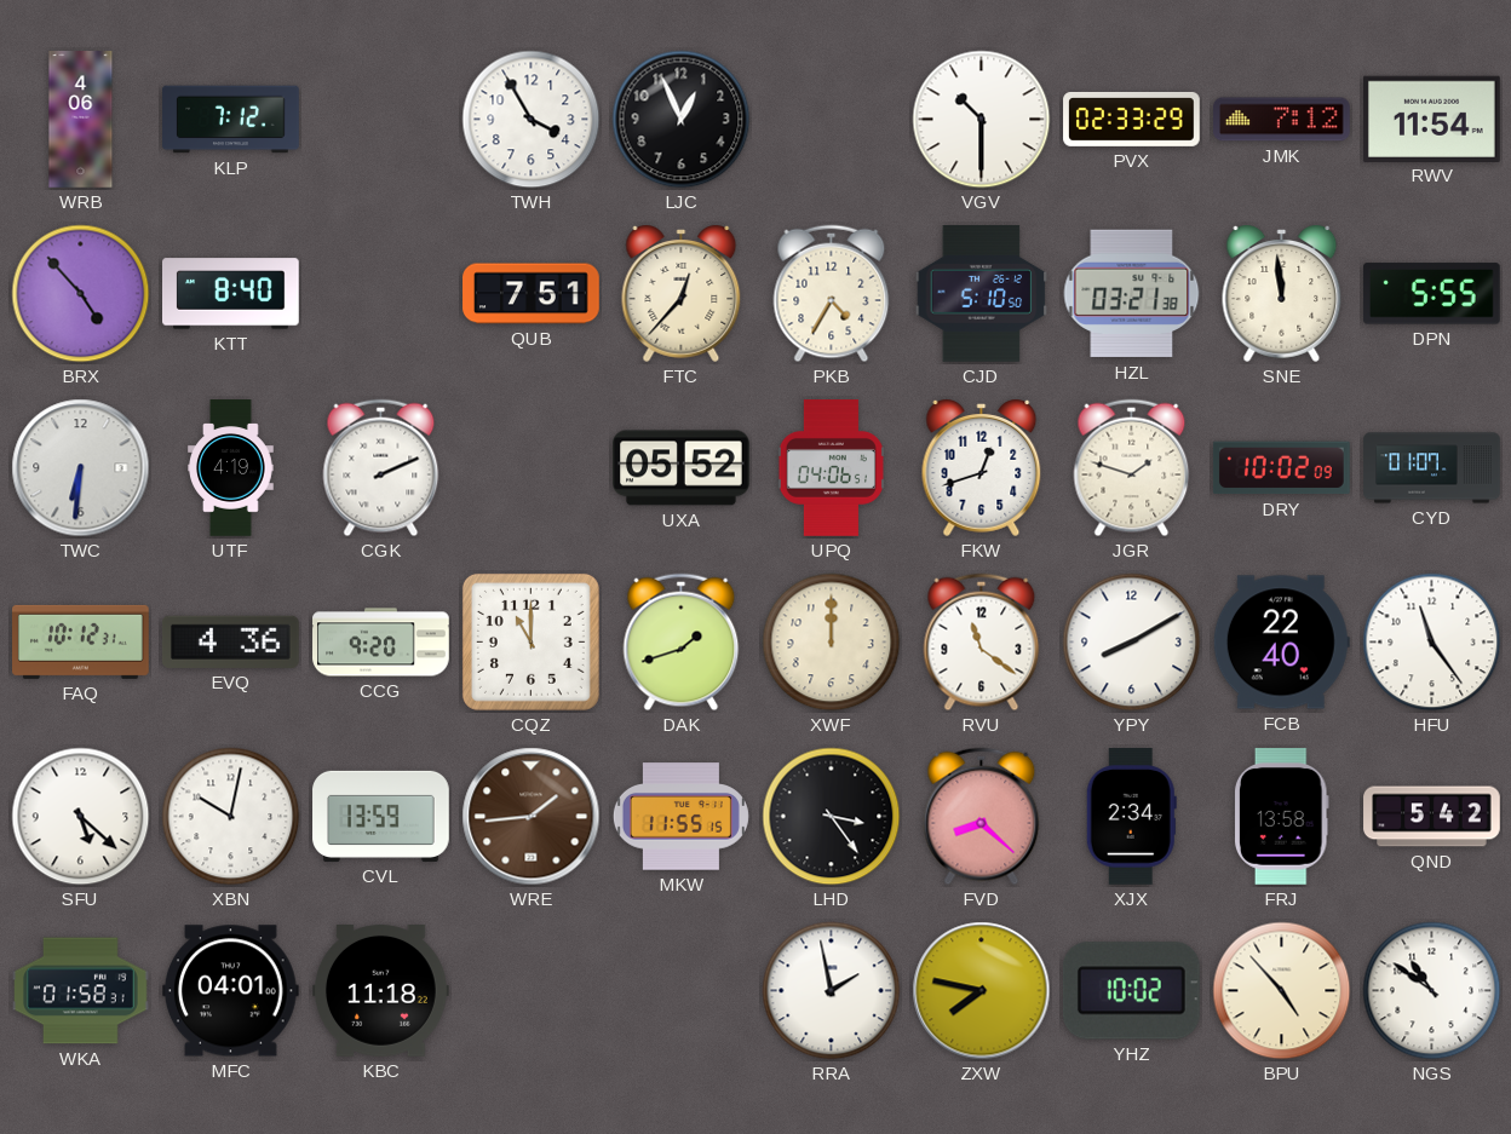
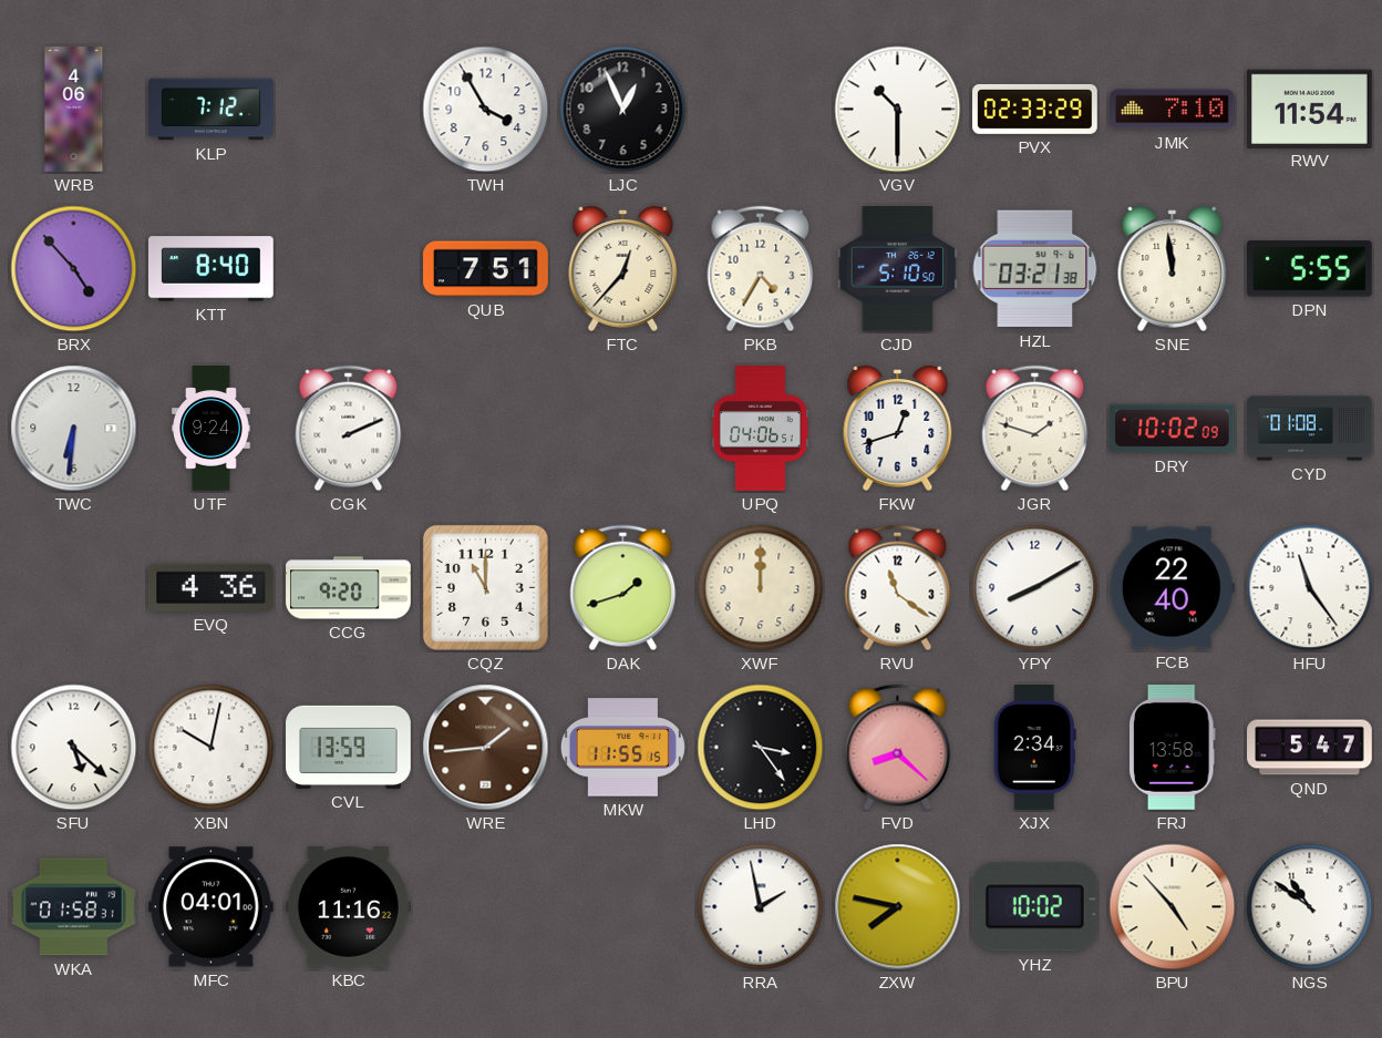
JMK: 7:12 -> 7:10 (1173, 110)
UTF: 4:19 -> 9:24 (212, 429)
UXA: 05:52 -> none (682, 468)
CYD: 01:07 -> 01:08 (1310, 429)
FAQ: 10:12 -> none (81, 641)
QND: 5:42 -> 5:47 (1310, 748)
KBC: 11:18 -> 11:16 (349, 907)
